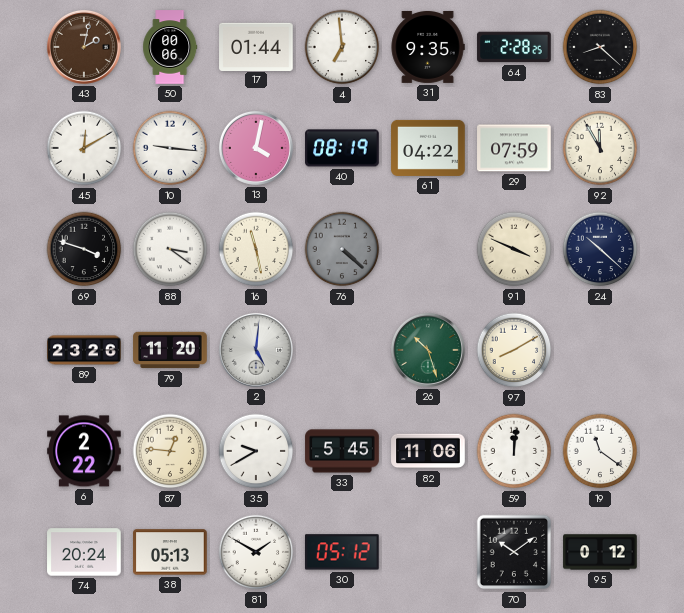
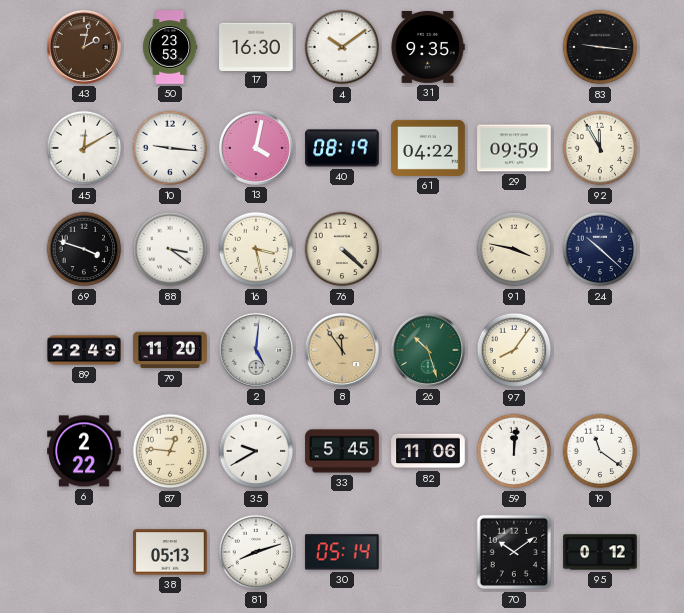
50: 00:06 -> 23:53 (170, 47)
17: 01:44 -> 16:30 (256, 46)
4: 6:59 -> 10:09 (342, 47)
64: 2:28 -> none (514, 47)
83: 8:22 -> 9:16 (600, 47)
29: 07:59 -> 09:59 (514, 148)
16: 11:28 -> 3:28 (256, 249)
76 dial: grey -> cream (342, 249)
91: 3:49 -> 3:47 (514, 249)
89: 23:26 -> 22:49 (84, 350)
8: none -> 11:54 (342, 350)
97: 8:10 -> 8:06 (514, 350)
74: 20:24 -> none (84, 552)
81: 1:50 -> 8:12 (256, 552)
30: 05:12 -> 05:14 (342, 552)
